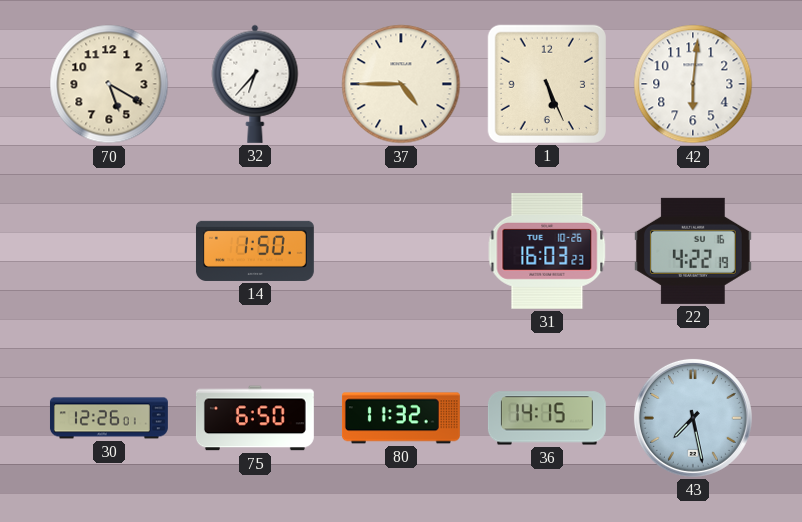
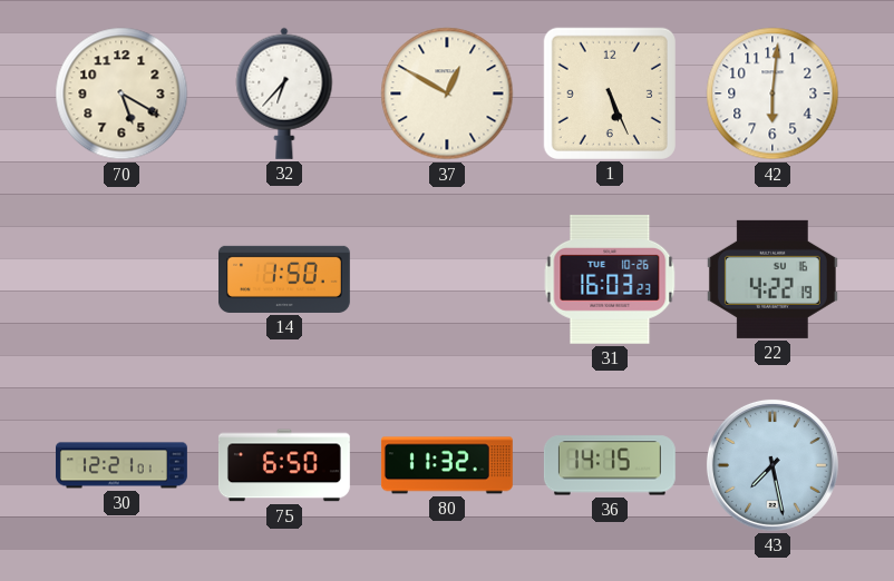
37: 4:45 -> 12:50 (447, 93)
30: 12:26 -> 12:21 (122, 465)
